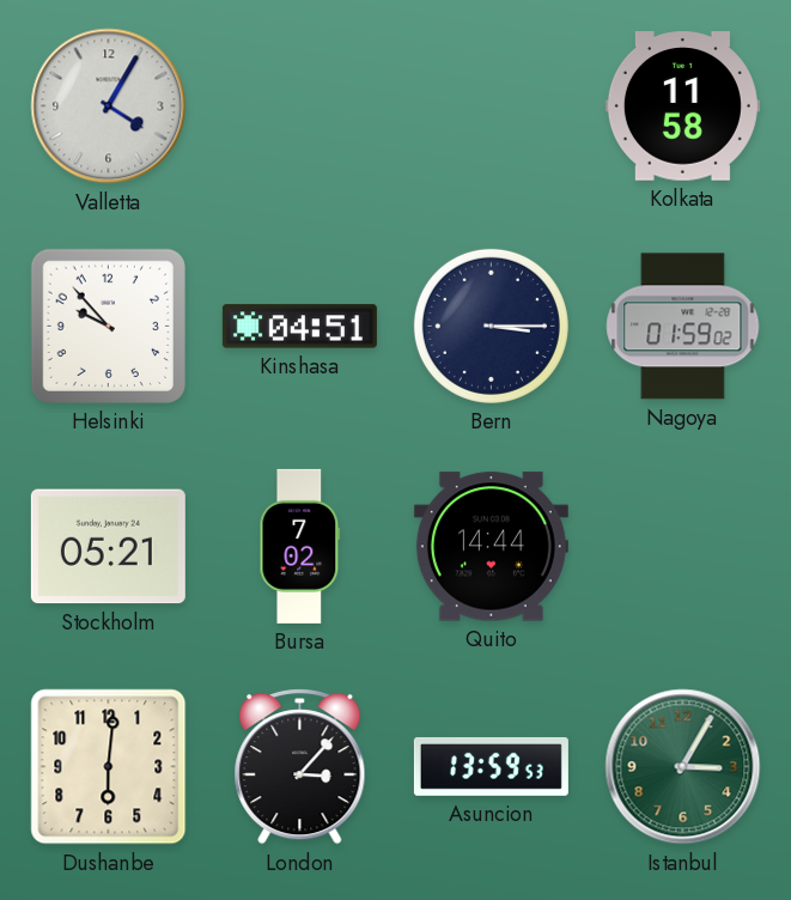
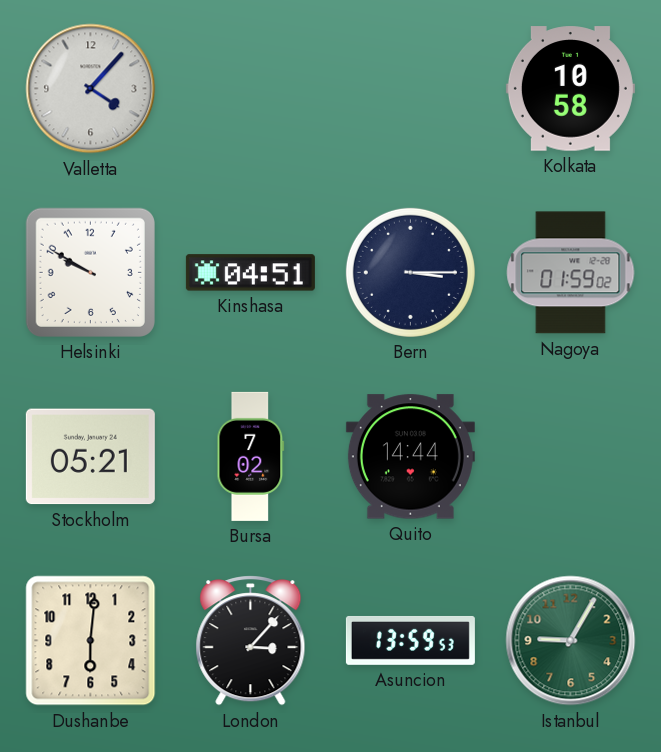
Valletta: 4:05 -> 4:07 (91, 89)
Kolkata: 11:58 -> 10:58 (570, 89)
Helsinki: 9:53 -> 9:50 (90, 272)
Istanbul: 3:05 -> 9:05 (571, 641)
